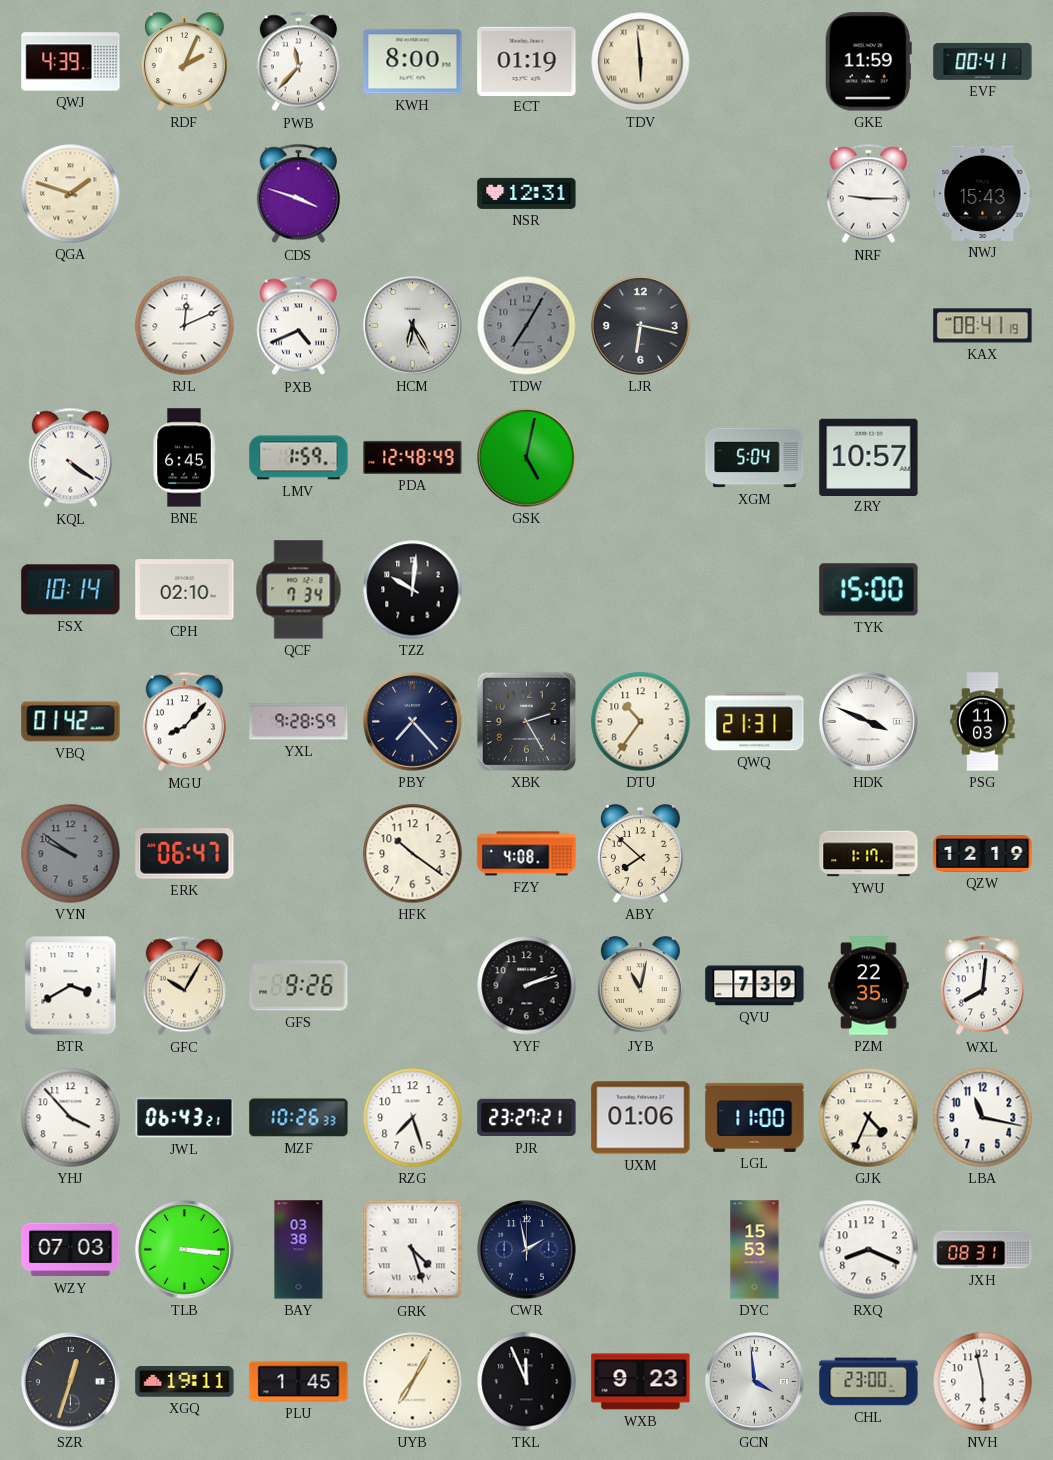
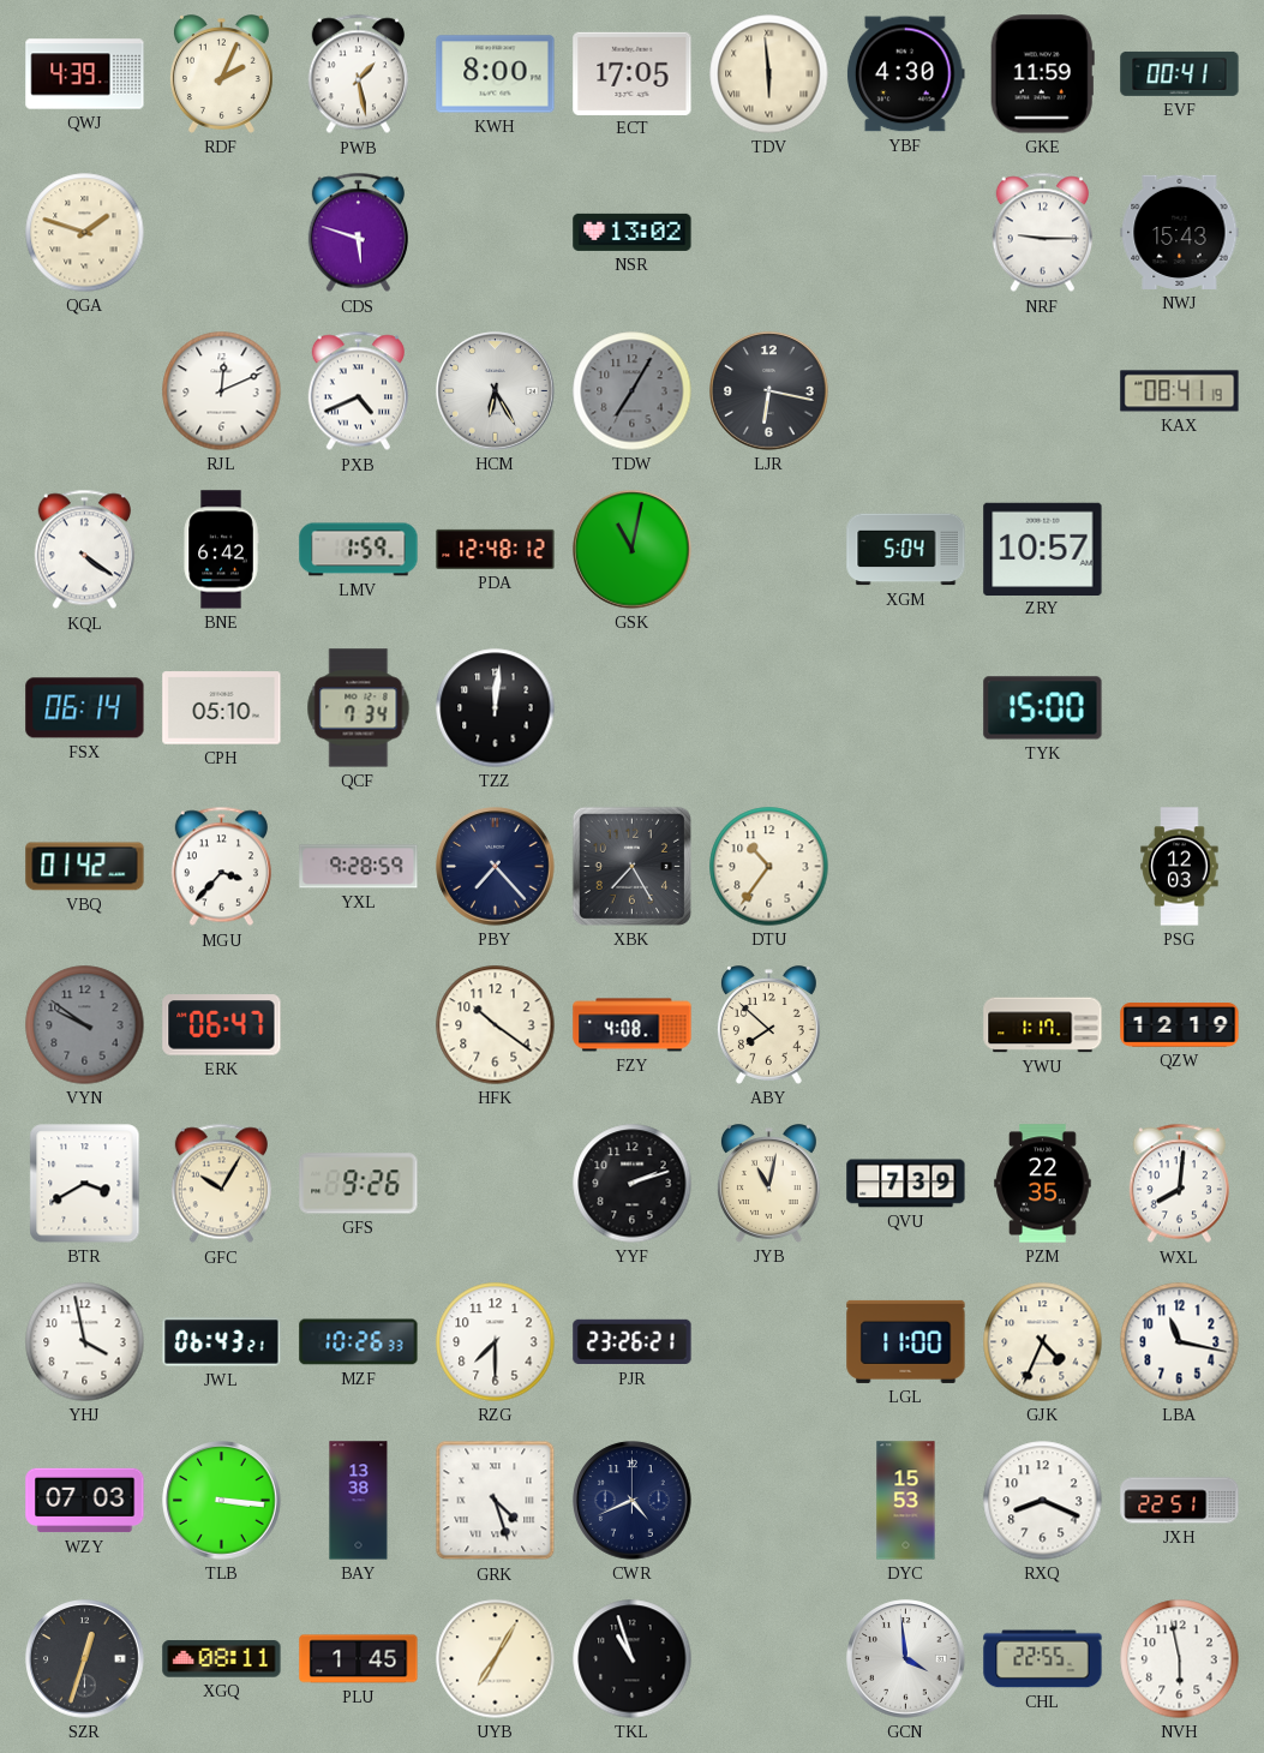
PWB: 11:37 -> 1:28 (358, 74)
ECT: 01:19 -> 17:05 (633, 73)
YBF: none -> 4:30 (905, 74)
CDS: 3:48 -> 5:48 (358, 233)
NSR: 12:31 -> 13:02 (633, 232)
BNE: 6:45 -> 6:42 (221, 550)
PDA: 12:48:49 -> 12:48:12 (496, 549)
GSK: 5:02 -> 11:02 (633, 550)
FSX: 10:14 -> 06:14 (85, 708)
CPH: 02:10 -> 05:10 (222, 708)
TZZ: 10:01 -> 12:01 (496, 708)
MGU: 8:07 -> 3:37 (221, 867)
XBK: 2:25 -> 7:25 (631, 866)
QWQ: 21:31 -> none (755, 722)
HDK: 3:49 -> none (869, 722)
PSG: 11:03 -> 12:03 (1180, 867)
YHJ: 3:53 -> 3:58 (85, 1342)
RZG: 7:27 -> 7:30 (496, 1342)
PJR: 23:27 -> 23:26 (633, 1342)
UXM: 01:06 -> none (641, 1118)
BAY: 03:38 -> 13:38 (359, 1501)
CWR: 1:58 -> 4:41 (633, 1501)
JXH: 08:31 -> 22:51 (1180, 1501)
XGQ: 19:11 -> 08:11 (222, 1659)
TKL: 11:56 -> 10:57 (633, 1659)
WXB: 9:23 -> none (641, 1382)
CHL: 23:00 -> 22:55 (1043, 1659)
